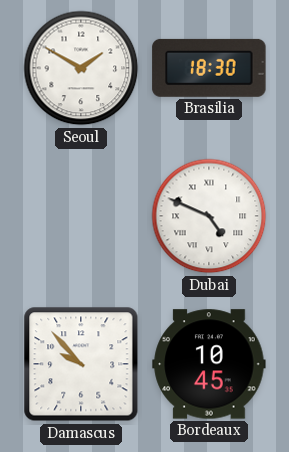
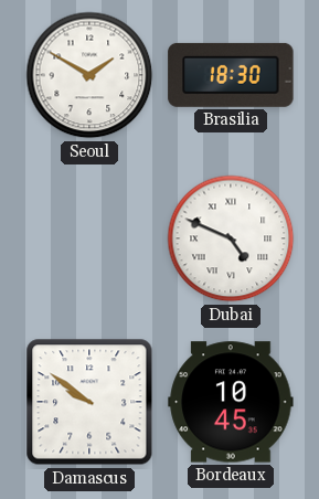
Damascus: 9:53 -> 9:51 (89, 402)
